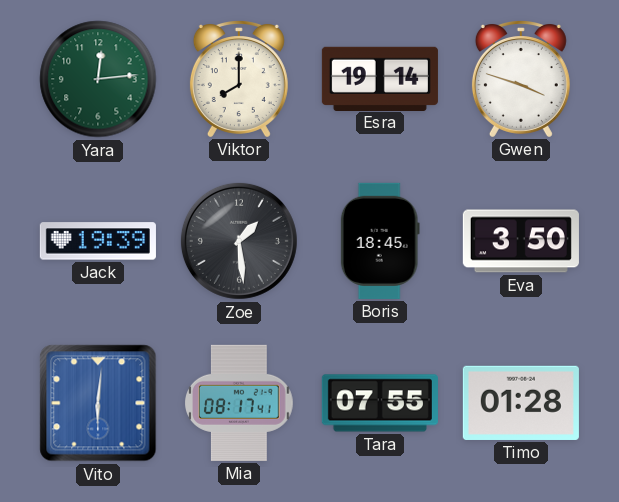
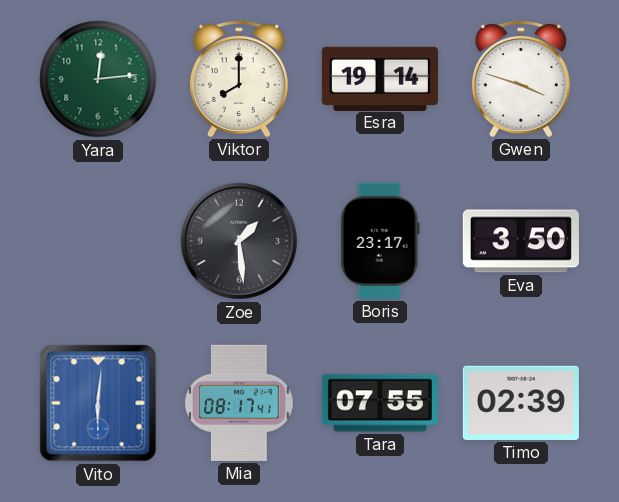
Jack: 19:39 -> none (98, 241)
Boris: 18:45 -> 23:17 (380, 241)
Timo: 01:28 -> 02:39 (521, 403)
